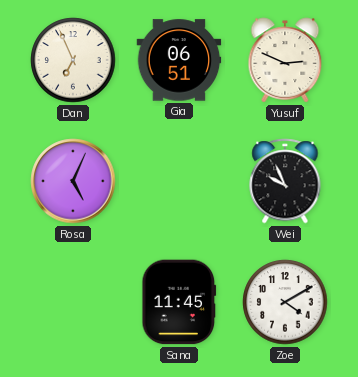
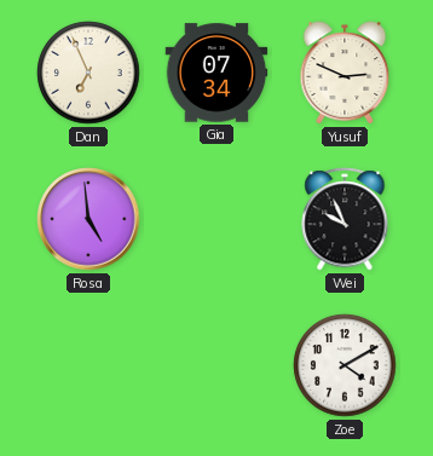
Gia: 06:51 -> 07:34 (217, 73)
Rosa: 5:04 -> 4:59 (88, 219)
Sana: 11:45 -> none (179, 302)
